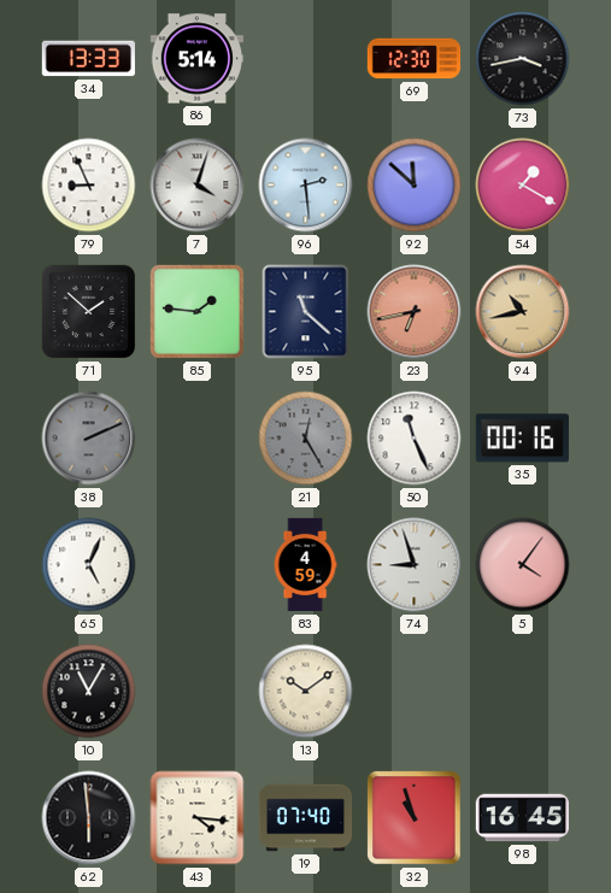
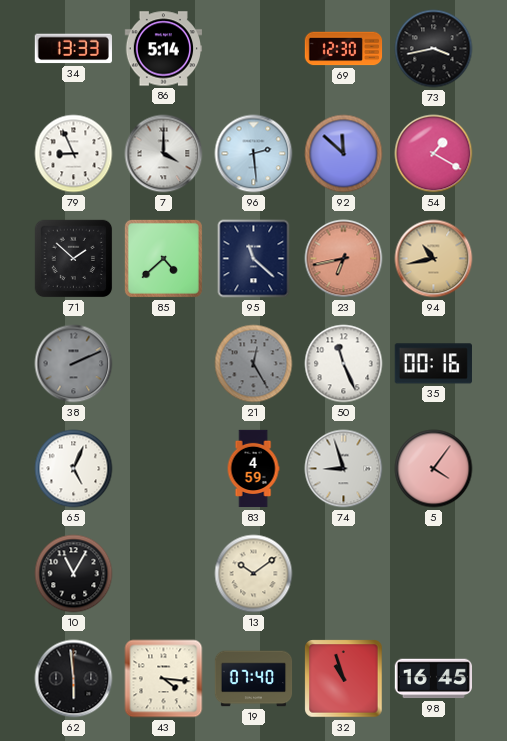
7: 4:03 -> 4:00 (164, 154)
85: 1:46 -> 4:38 (163, 258)
